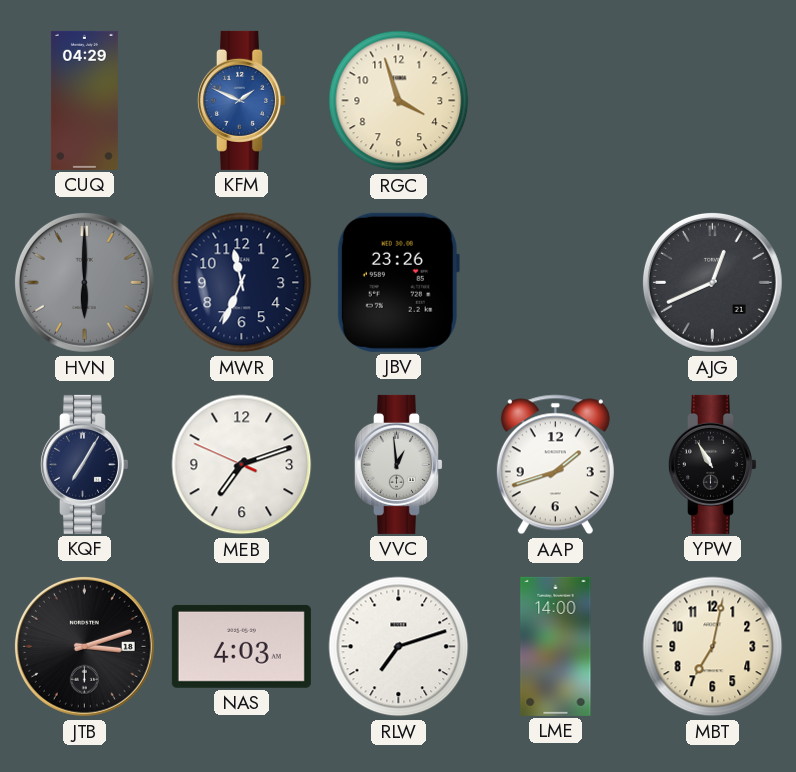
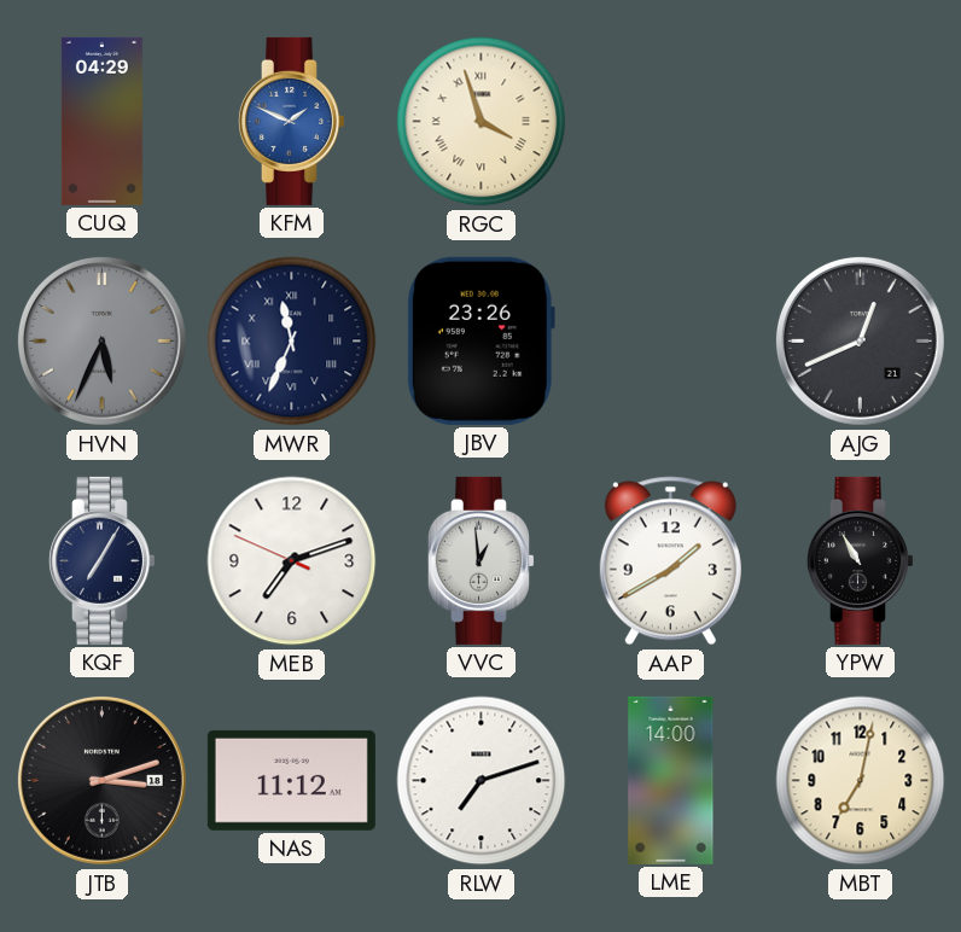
RGC numerals: Arabic -> Roman (482, 122)
HVN: 6:00 -> 5:34 (101, 340)
MWR numerals: Arabic -> Roman (292, 342)
AAP: 1:42 -> 1:40 (670, 561)
NAS: 4:03 -> 11:12 (291, 780)
